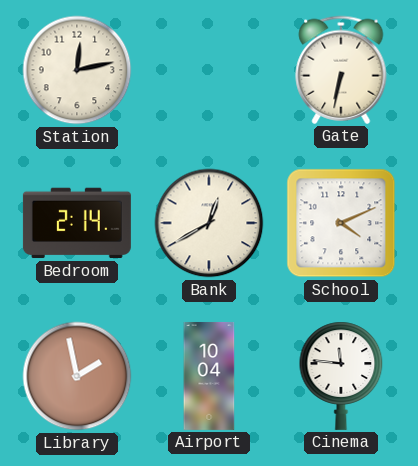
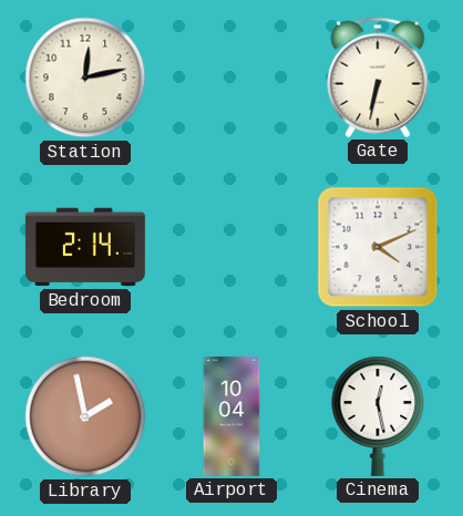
Bank: 12:40 -> none (209, 223)
Cinema: 11:46 -> 12:28 (378, 416)
